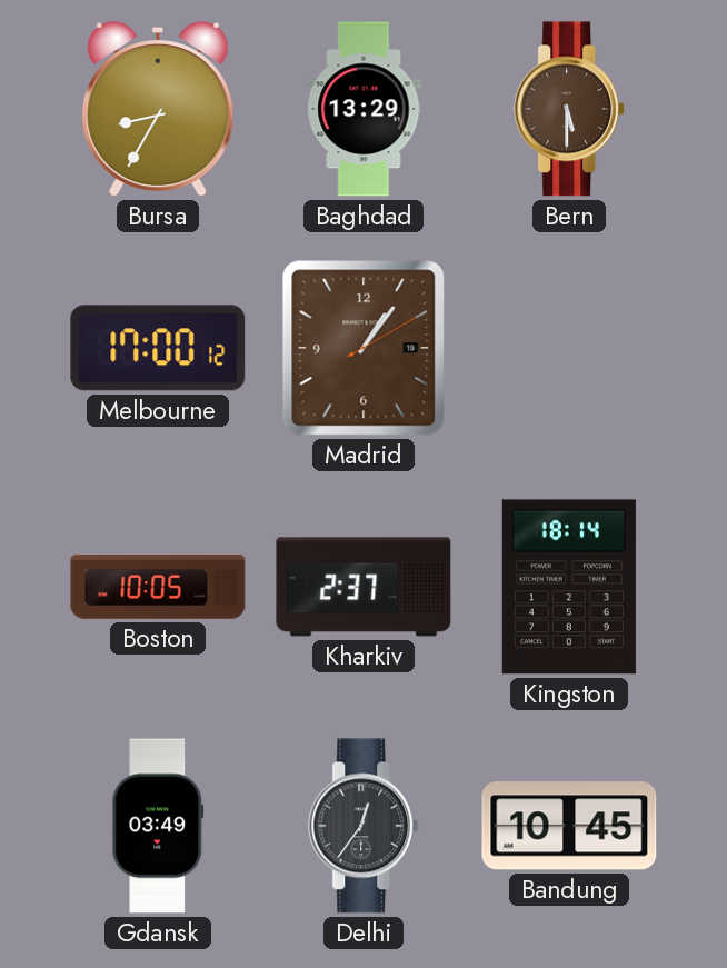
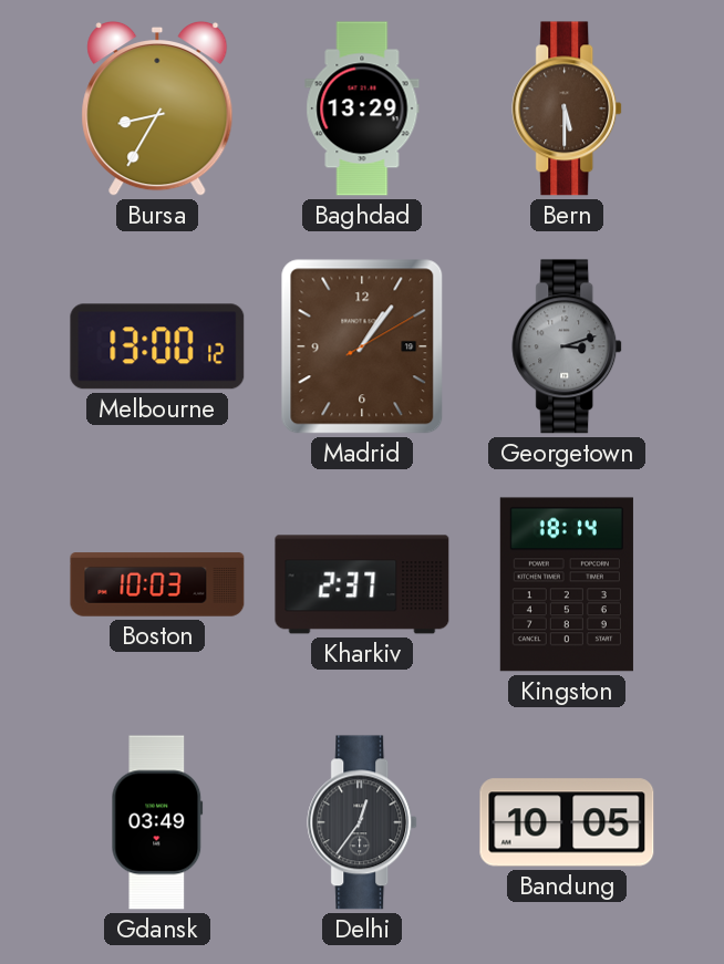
Melbourne: 17:00 -> 13:00 (157, 346)
Georgetown: none -> 3:12 (568, 346)
Boston: 10:05 -> 10:03 (157, 584)
Bandung: 10:45 -> 10:05 (567, 822)
